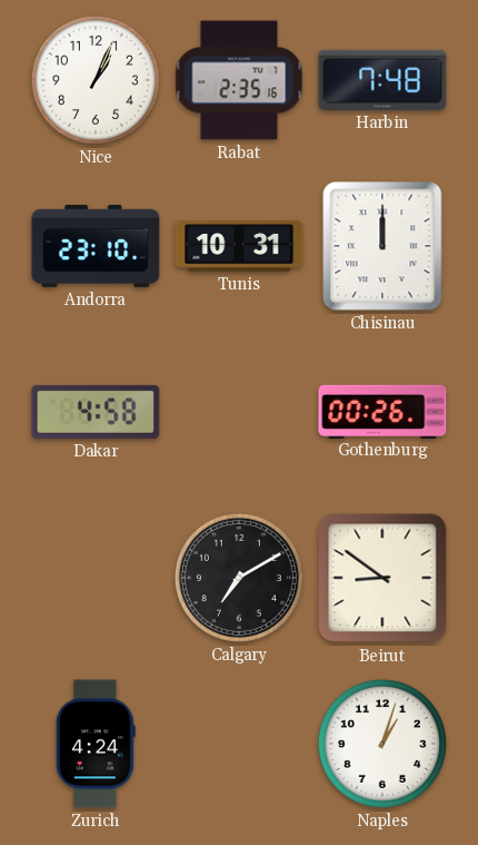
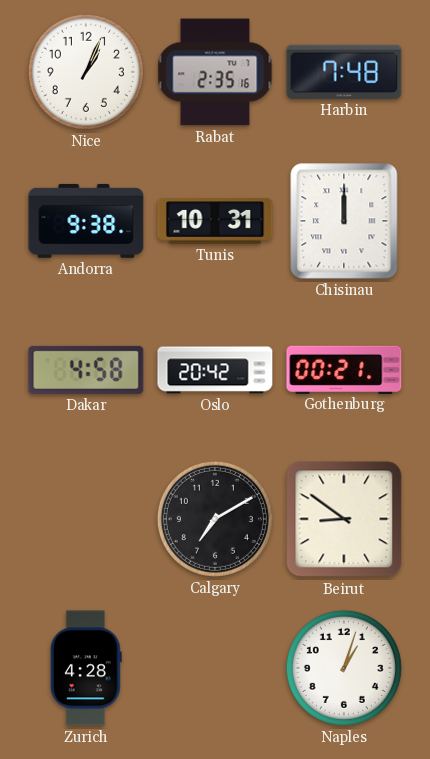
Andorra: 23:10 -> 9:38 (86, 221)
Oslo: none -> 20:42 (215, 370)
Gothenburg: 00:26 -> 00:21 (344, 369)
Zurich: 4:24 -> 4:28 (86, 668)
